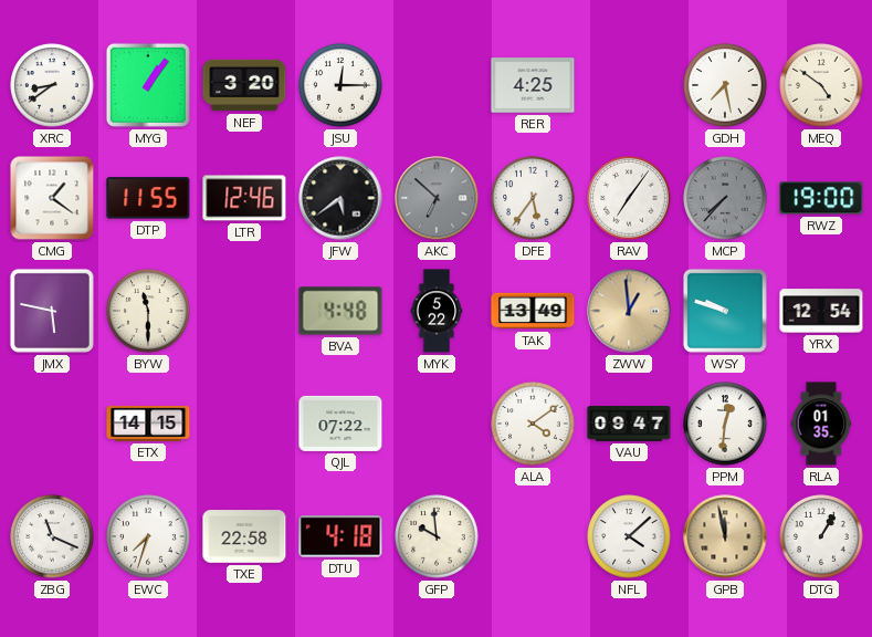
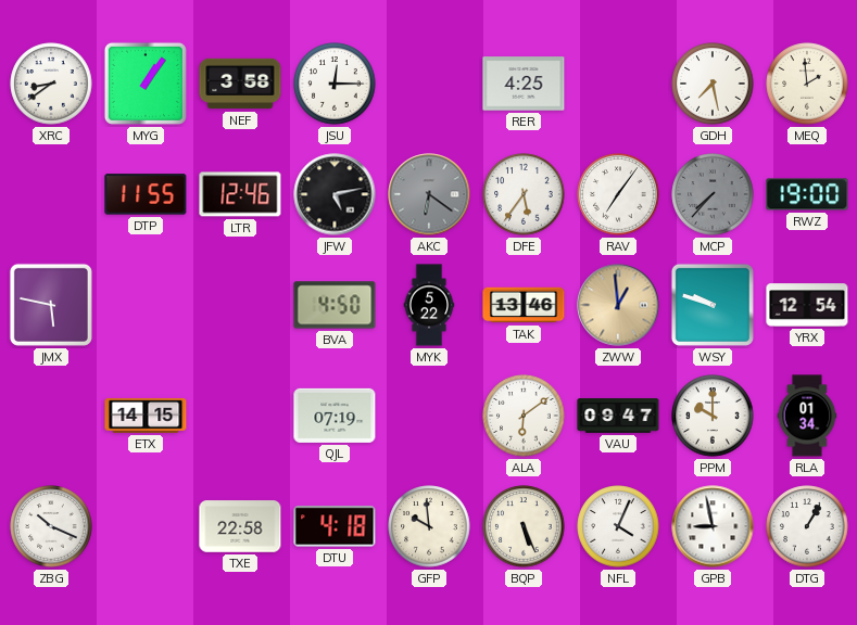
NEF: 3:20 -> 3:58 (240, 84)
MEQ: 4:51 -> 1:59 (807, 84)
CMG: 1:21 -> none (52, 198)
JFW: 5:39 -> 5:13 (335, 194)
AKC: 6:52 -> 6:21 (429, 194)
BYW: 11:30 -> none (148, 311)
BVA: 4:48 -> 4:50 (335, 305)
TAK: 13:49 -> 13:46 (524, 305)
QJL: 07:22 -> 07:19 (335, 416)
ALA: 4:09 -> 6:09 (524, 416)
PPM: 12:31 -> 10:00 (713, 416)
RLA: 01:35 -> 01:34 (807, 416)
ZBG: 11:19 -> 10:19 (51, 526)
EWC: 7:33 -> none (148, 536)
BQP: none -> 5:26 (524, 526)
NFL: 4:08 -> 4:04 (618, 526)
GPB: 11:58 -> 8:58 (713, 526)
GPB dial: champagne -> white (713, 526)
